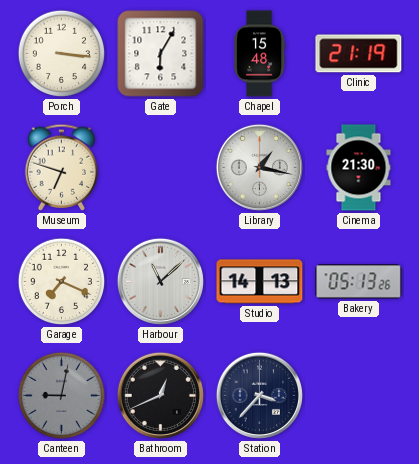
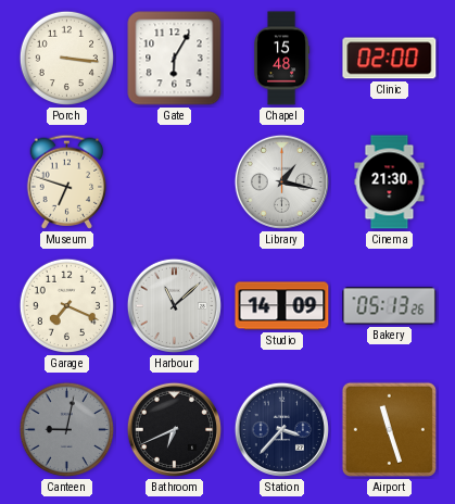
Clinic: 21:19 -> 02:00 (390, 59)
Studio: 14:13 -> 14:09 (282, 306)
Bathroom: 12:41 -> 6:41 (174, 429)
Airport: none -> 11:27 (389, 429)
